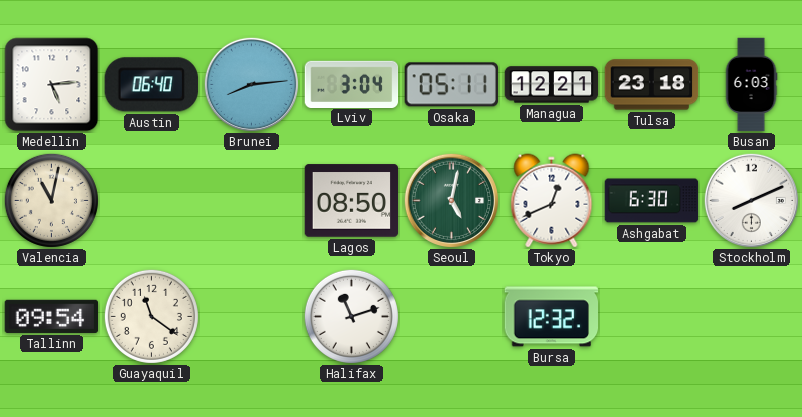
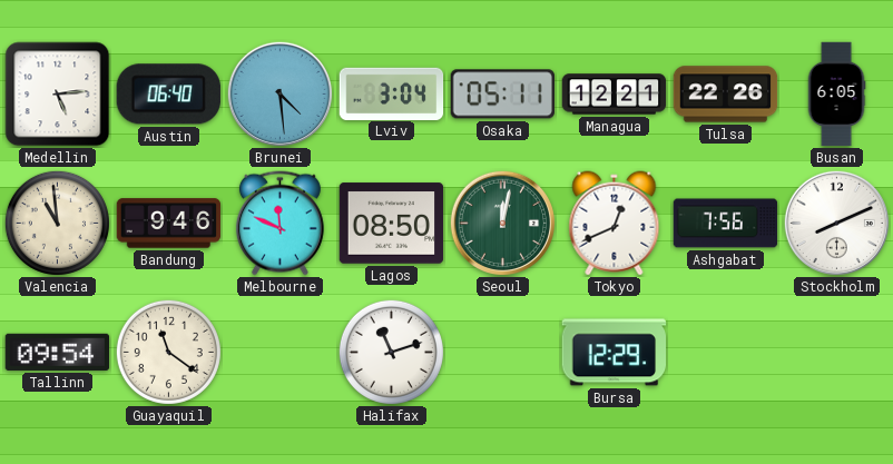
Brunei: 8:14 -> 4:29 (279, 93)
Tulsa: 23:18 -> 22:26 (726, 95)
Busan: 6:03 -> 6:05 (836, 95)
Valencia: 11:02 -> 10:59 (57, 223)
Bandung: none -> 9:46 (169, 224)
Melbourne: none -> 11:49 (279, 224)
Seoul: 5:02 -> 12:02 (502, 223)
Ashgabat: 6:30 -> 7:56 (726, 224)
Bursa: 12:32 -> 12:29 (615, 353)
